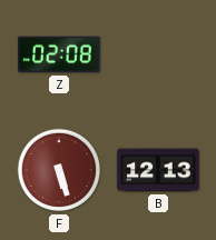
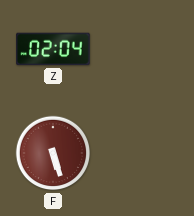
Z: 02:08 -> 02:04 (53, 49)
B: 12:13 -> none (158, 170)
